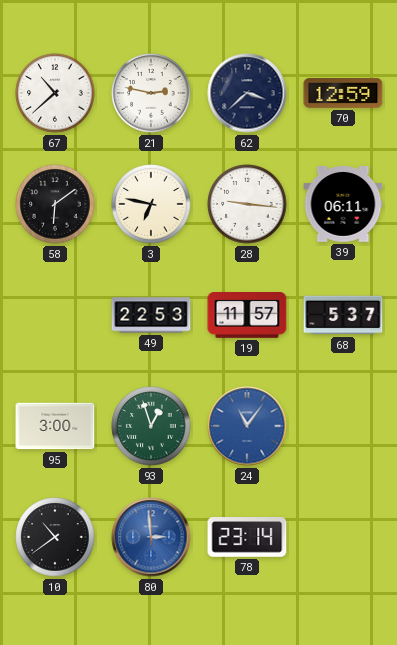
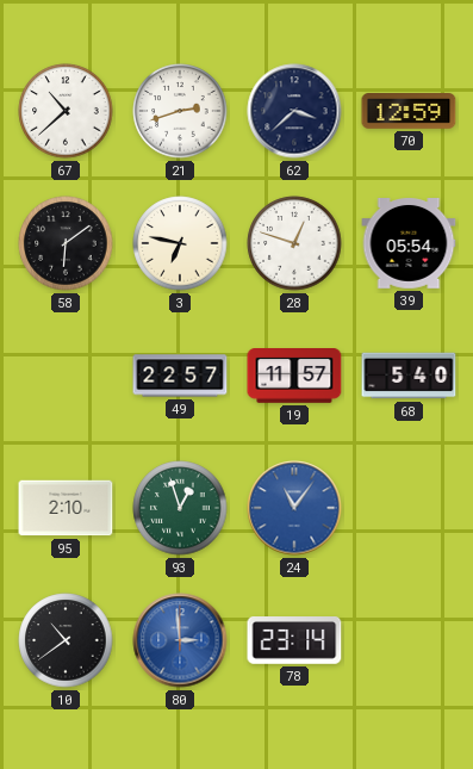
21: 2:47 -> 2:42 (180, 111)
28: 9:16 -> 12:48 (294, 243)
39: 06:11 -> 05:54 (409, 244)
49: 22:53 -> 22:57 (180, 376)
68: 5:37 -> 5:40 (409, 376)
95: 3:00 -> 2:10 (66, 508)
